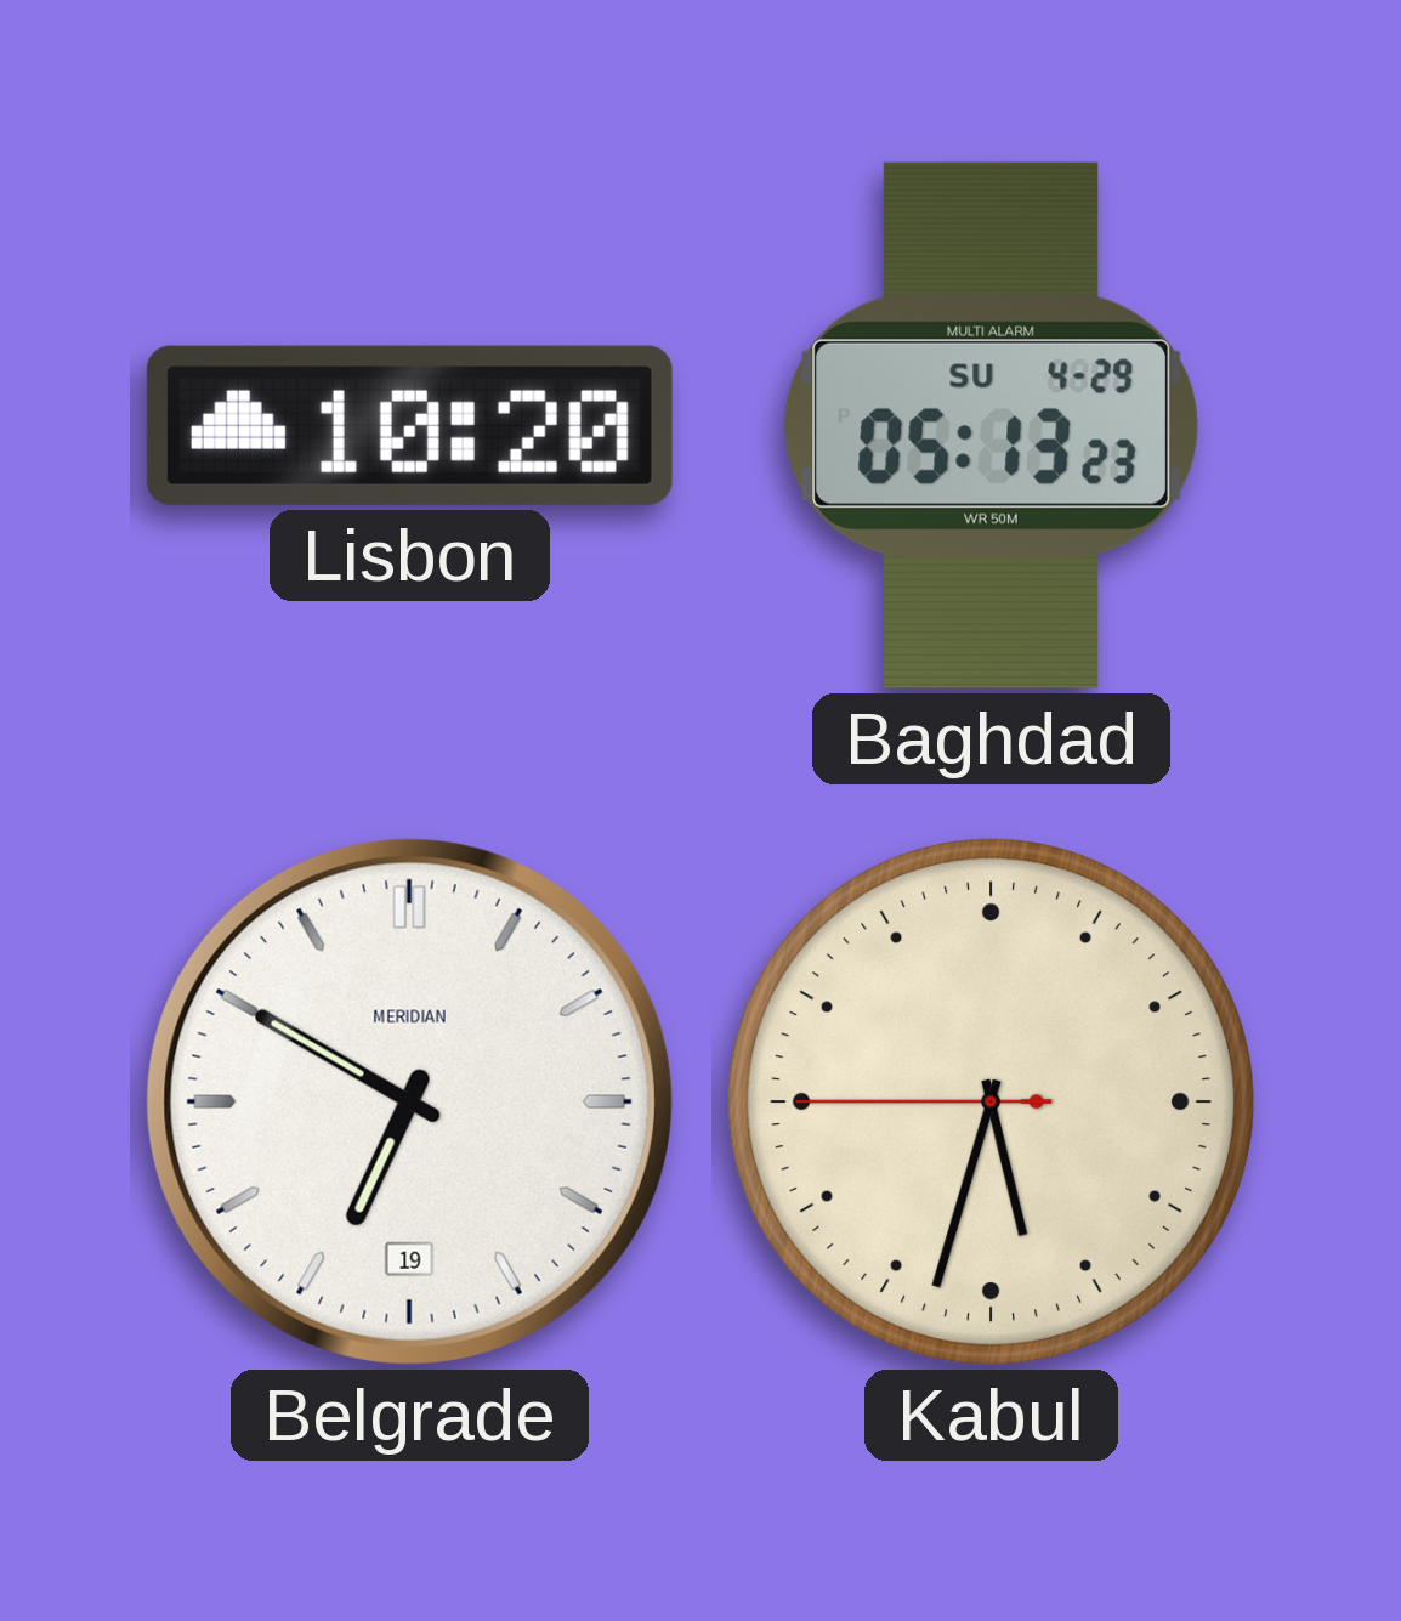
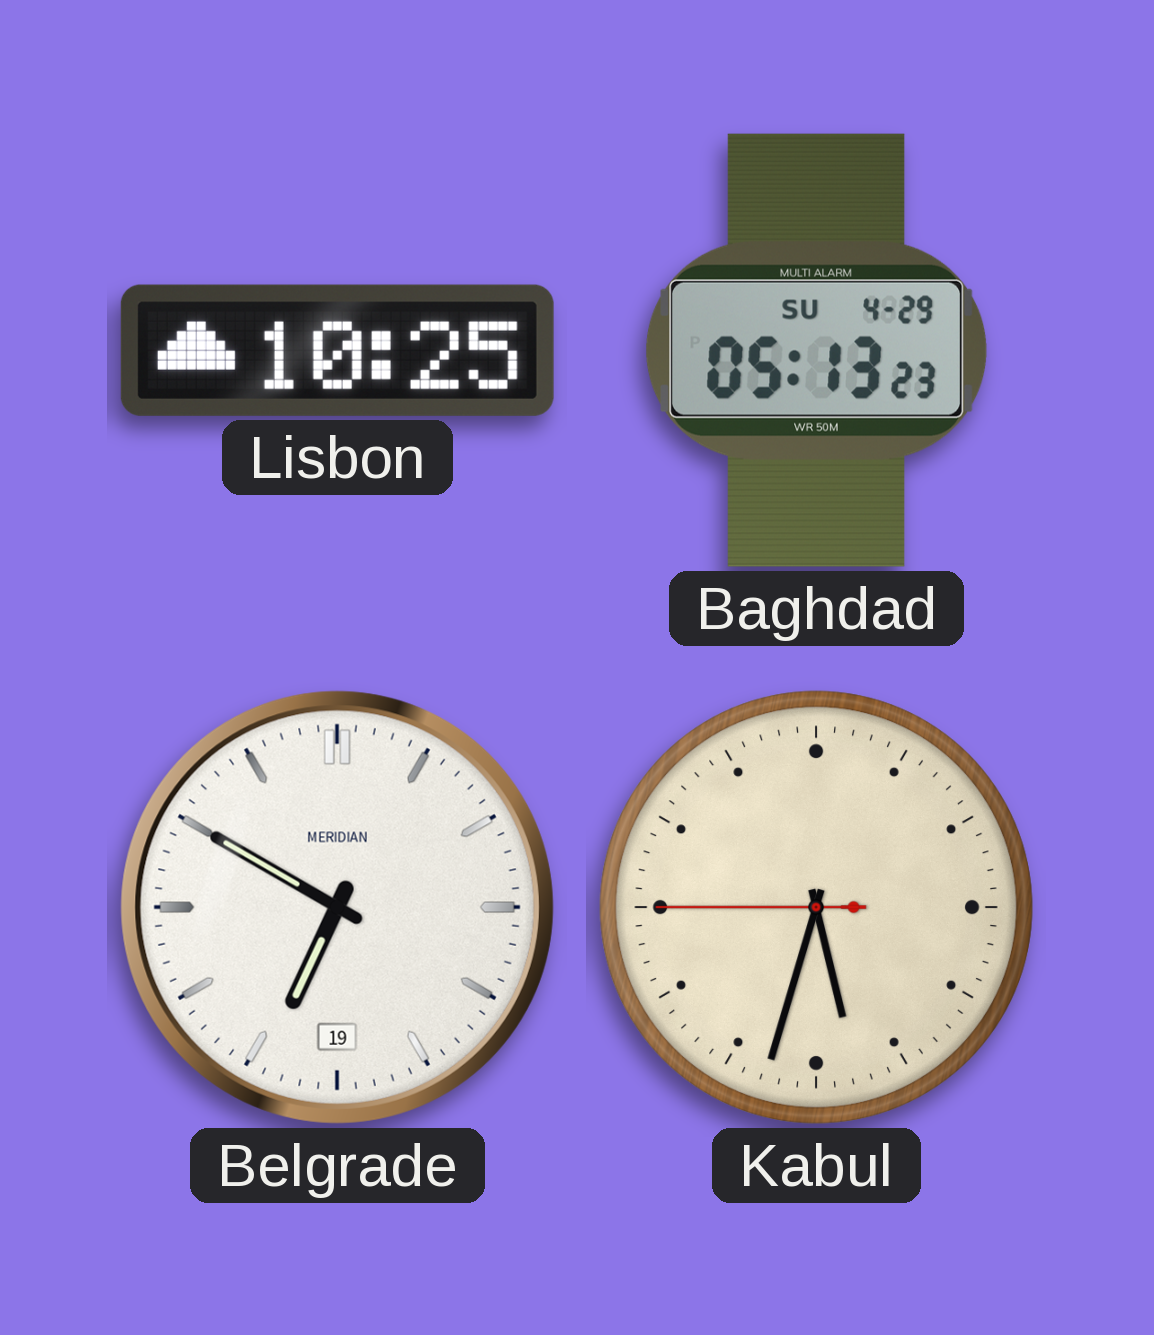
Lisbon: 10:20 -> 10:25 (337, 350)
